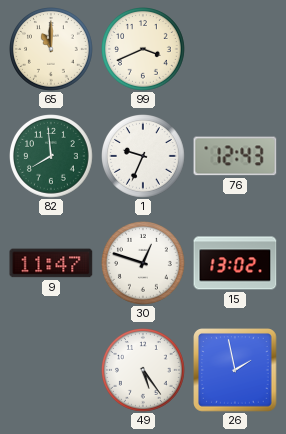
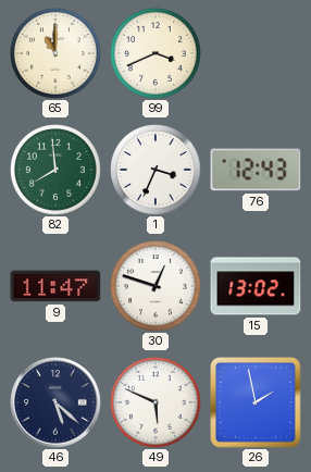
1: 9:34 -> 3:34 (157, 171)
46: none -> 5:22 (55, 402)
49: 5:24 -> 5:49 (157, 403)
